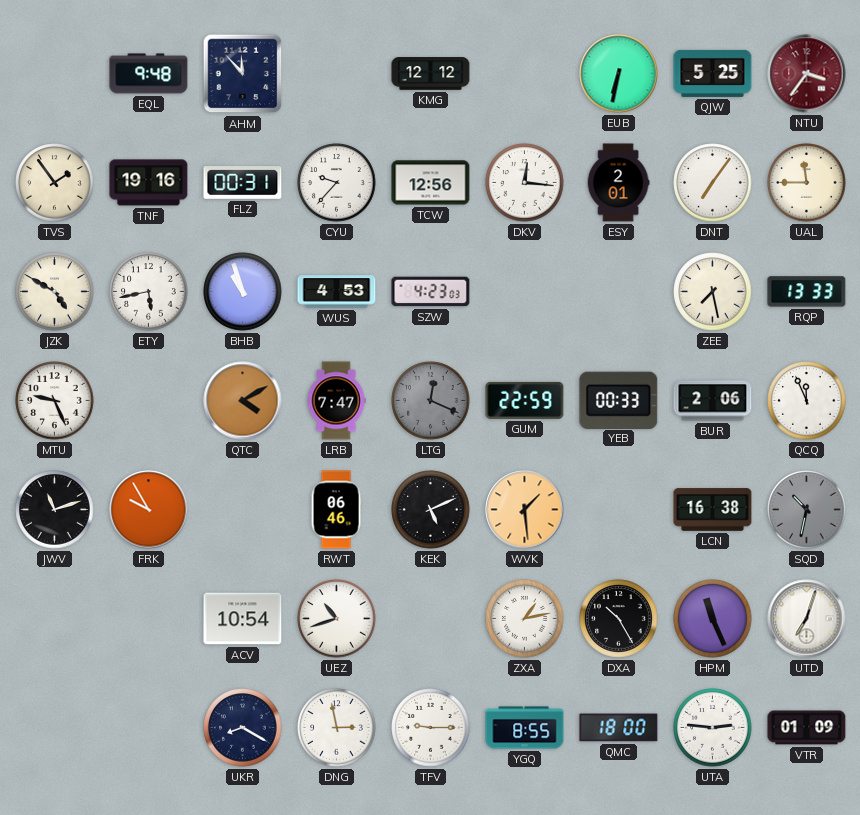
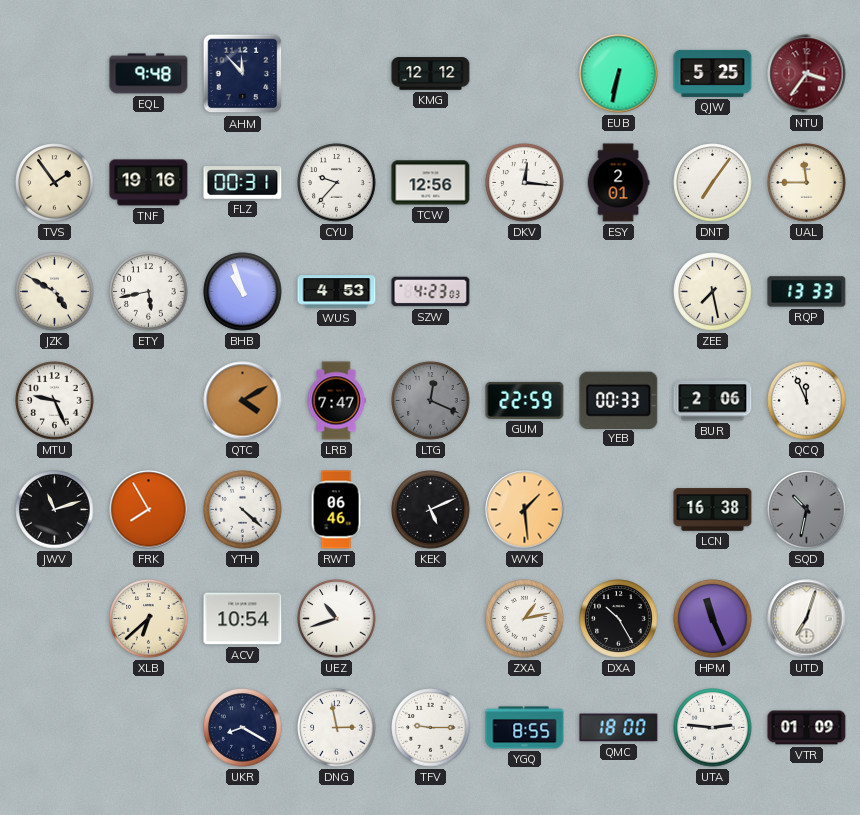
FRK: 9:55 -> 7:55 (149, 510)
YTH: none -> 4:22 (243, 510)
XLB: none -> 6:38 (149, 619)
